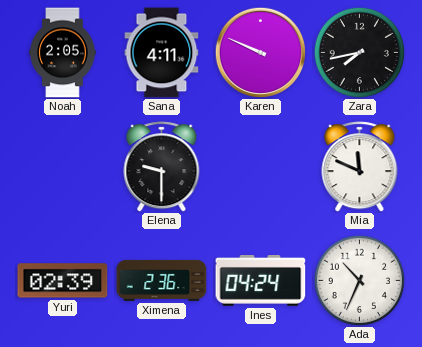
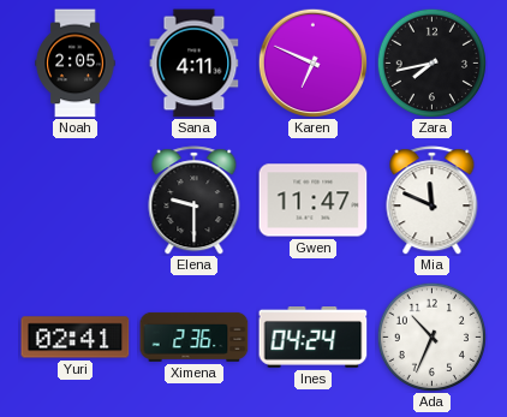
Karen: 9:49 -> 6:49 (312, 62)
Gwen: none -> 11:47 (314, 201)
Yuri: 02:39 -> 02:41 (76, 338)
